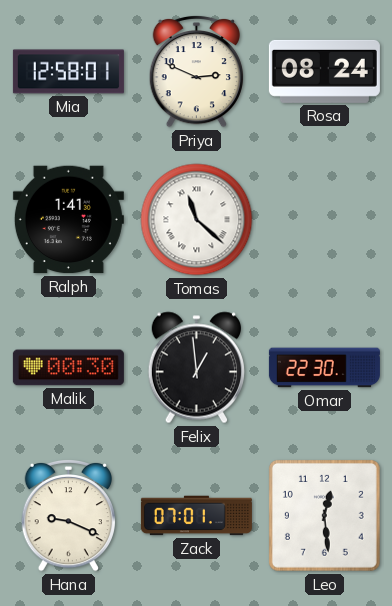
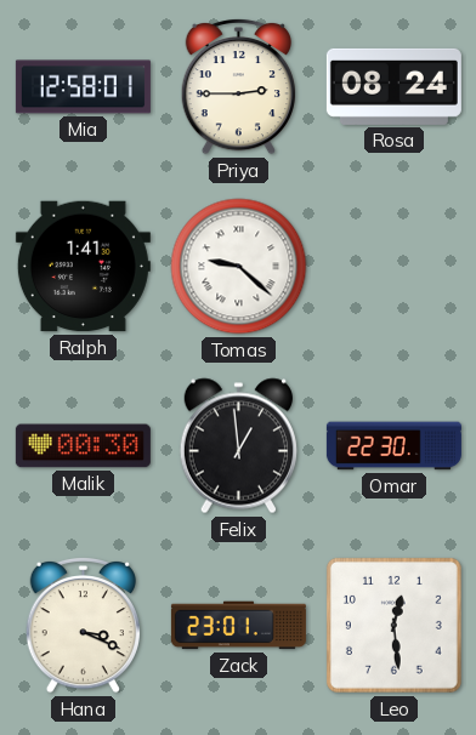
Priya: 2:49 -> 2:45 (238, 86)
Tomas: 11:22 -> 9:22 (239, 267)
Hana: 9:19 -> 3:19 (83, 625)
Zack: 07:01 -> 23:01 (238, 626)
